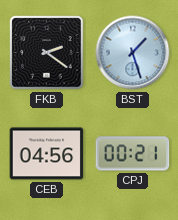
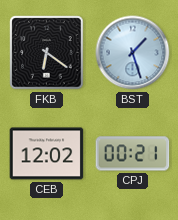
FKB: 2:21 -> 6:21 (47, 53)
CEB: 04:56 -> 12:02 (47, 154)
